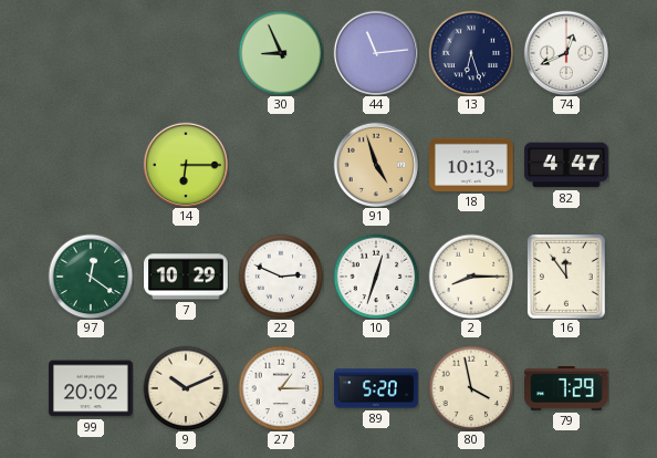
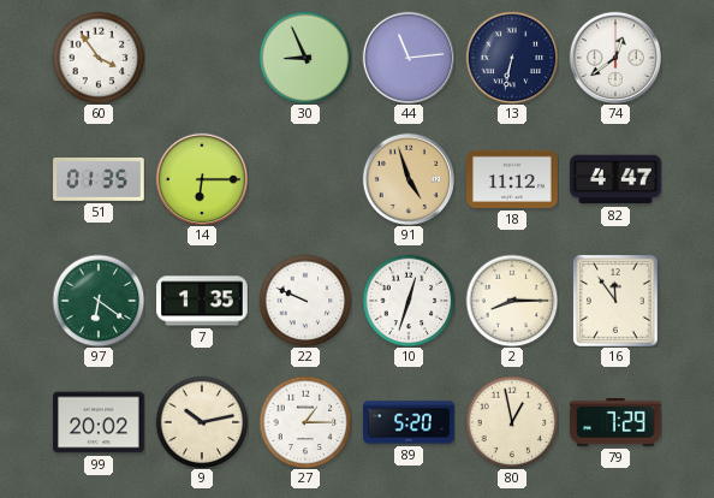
60: none -> 3:54 (99, 58)
13: 6:27 -> 6:32 (512, 58)
74: 12:41 -> 12:39 (614, 57)
51: none -> 01:35 (99, 179)
18: 10:13 -> 11:12 (512, 179)
97: 12:21 -> 6:21 (99, 301)
7: 10:29 -> 1:35 (202, 301)
22: 2:49 -> 9:49 (305, 301)
9: 10:11 -> 10:13 (202, 422)
80: 3:58 -> 12:58 (512, 422)
